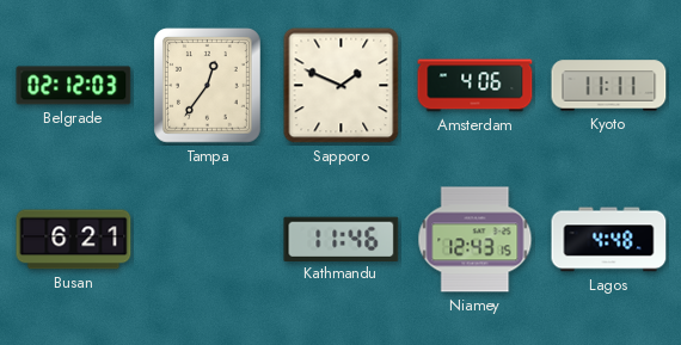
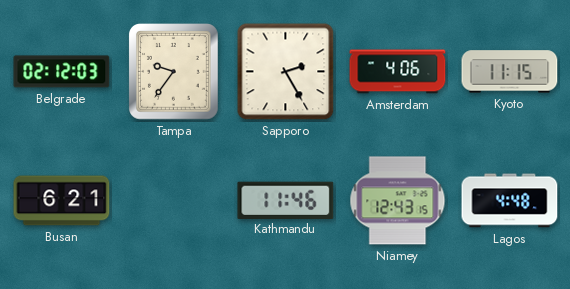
Tampa: 12:36 -> 9:36 (174, 72)
Sapporo: 1:49 -> 2:25 (286, 72)
Kyoto: 11:11 -> 11:15 (510, 72)
